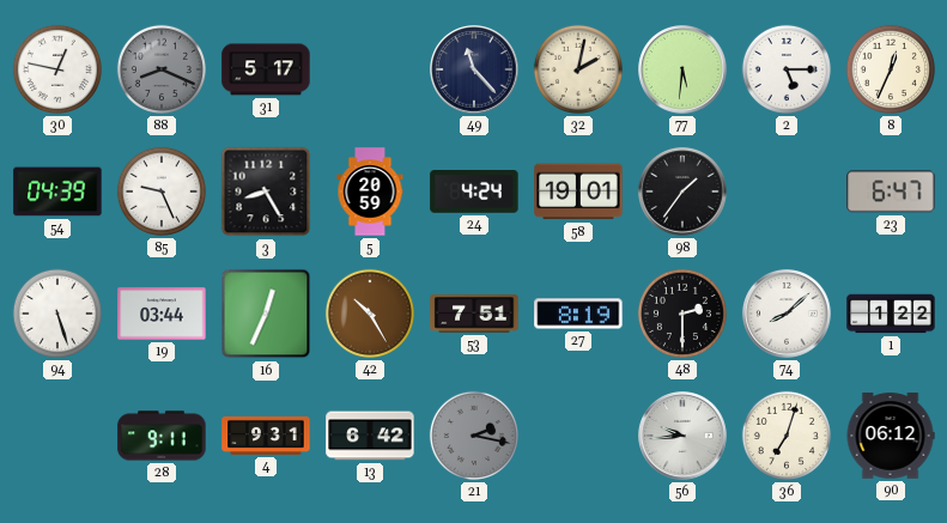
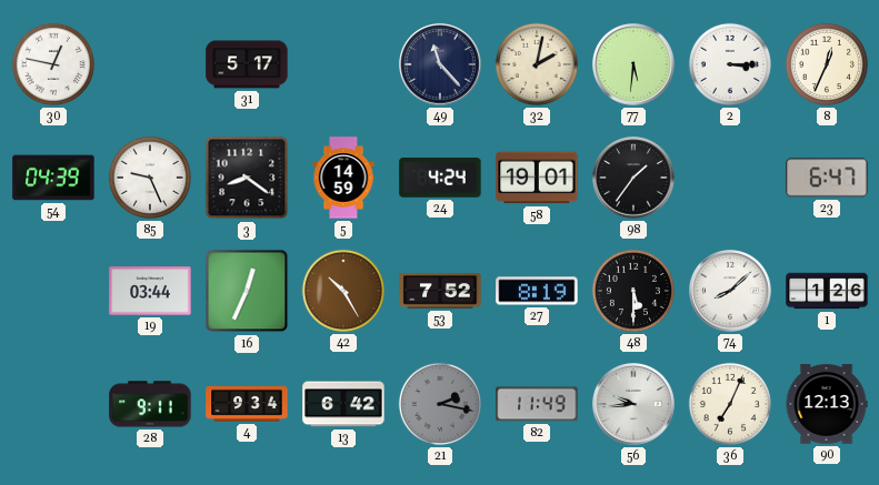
88: 8:19 -> none (162, 69)
2: 5:15 -> 3:15 (730, 64)
3: 8:25 -> 8:21 (247, 178)
5: 20:59 -> 14:59 (343, 178)
94: 5:27 -> none (57, 314)
53: 7:51 -> 7:52 (440, 291)
48: 2:30 -> 5:30 (633, 291)
1: 1:22 -> 1:26 (827, 291)
4: 9:31 -> 9:34 (247, 404)
82: none -> 11:49 (537, 404)
36: 7:03 -> 7:04 (730, 404)
90: 06:12 -> 12:13 (827, 404)
